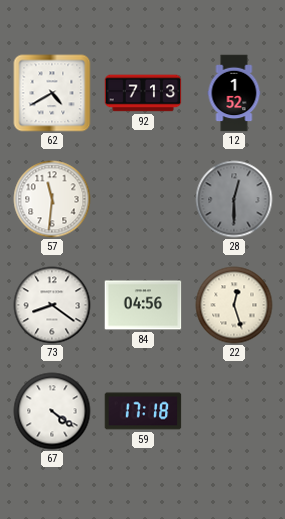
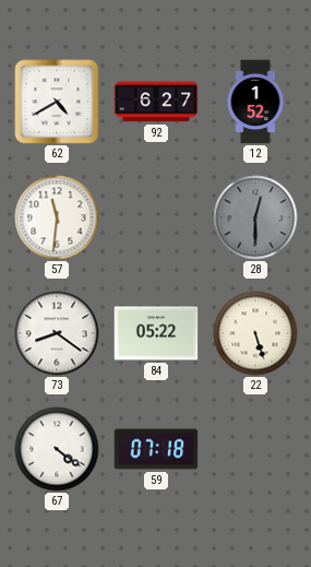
92: 7:13 -> 6:27 (156, 102)
84: 04:56 -> 05:22 (156, 333)
22: 12:27 -> 5:27 (255, 333)
59: 17:18 -> 07:18 (156, 449)
